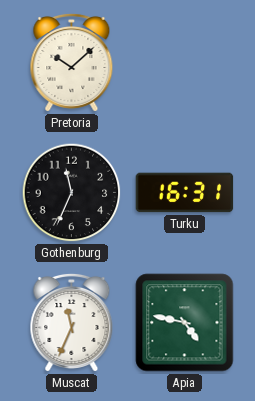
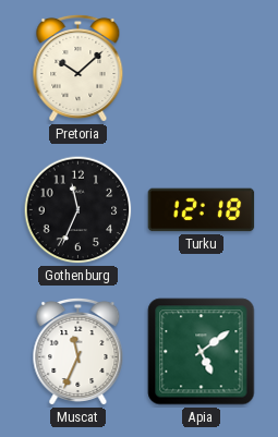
Turku: 16:31 -> 12:18 (202, 210)
Apia: 4:47 -> 5:09 (202, 352)
